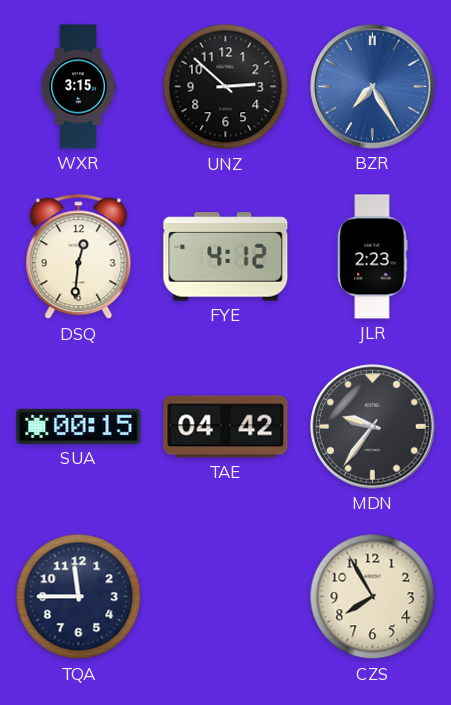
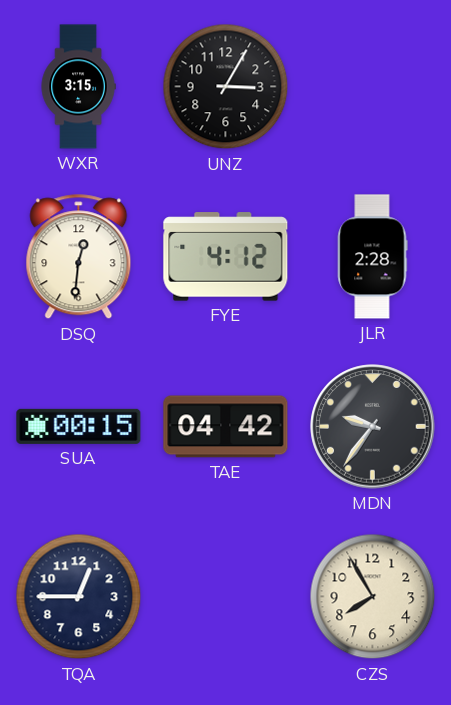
UNZ: 2:52 -> 3:05 (226, 87)
BZR: 7:25 -> none (373, 87)
JLR: 2:23 -> 2:28 (372, 257)
TQA: 11:45 -> 12:45 (79, 597)
